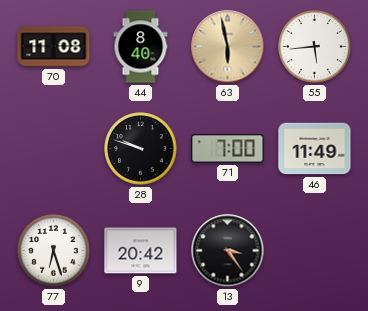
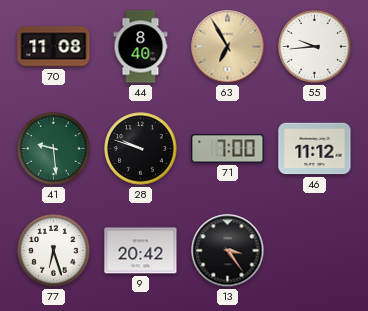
63: 5:58 -> 6:55 (228, 47)
55: 5:44 -> 9:44 (315, 47)
41: none -> 9:29 (54, 149)
46: 11:49 -> 11:12 (315, 149)
